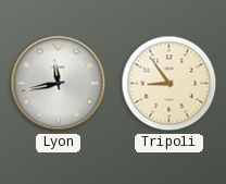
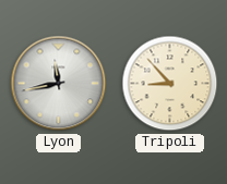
Tripoli: 8:54 -> 8:53 (170, 84)
